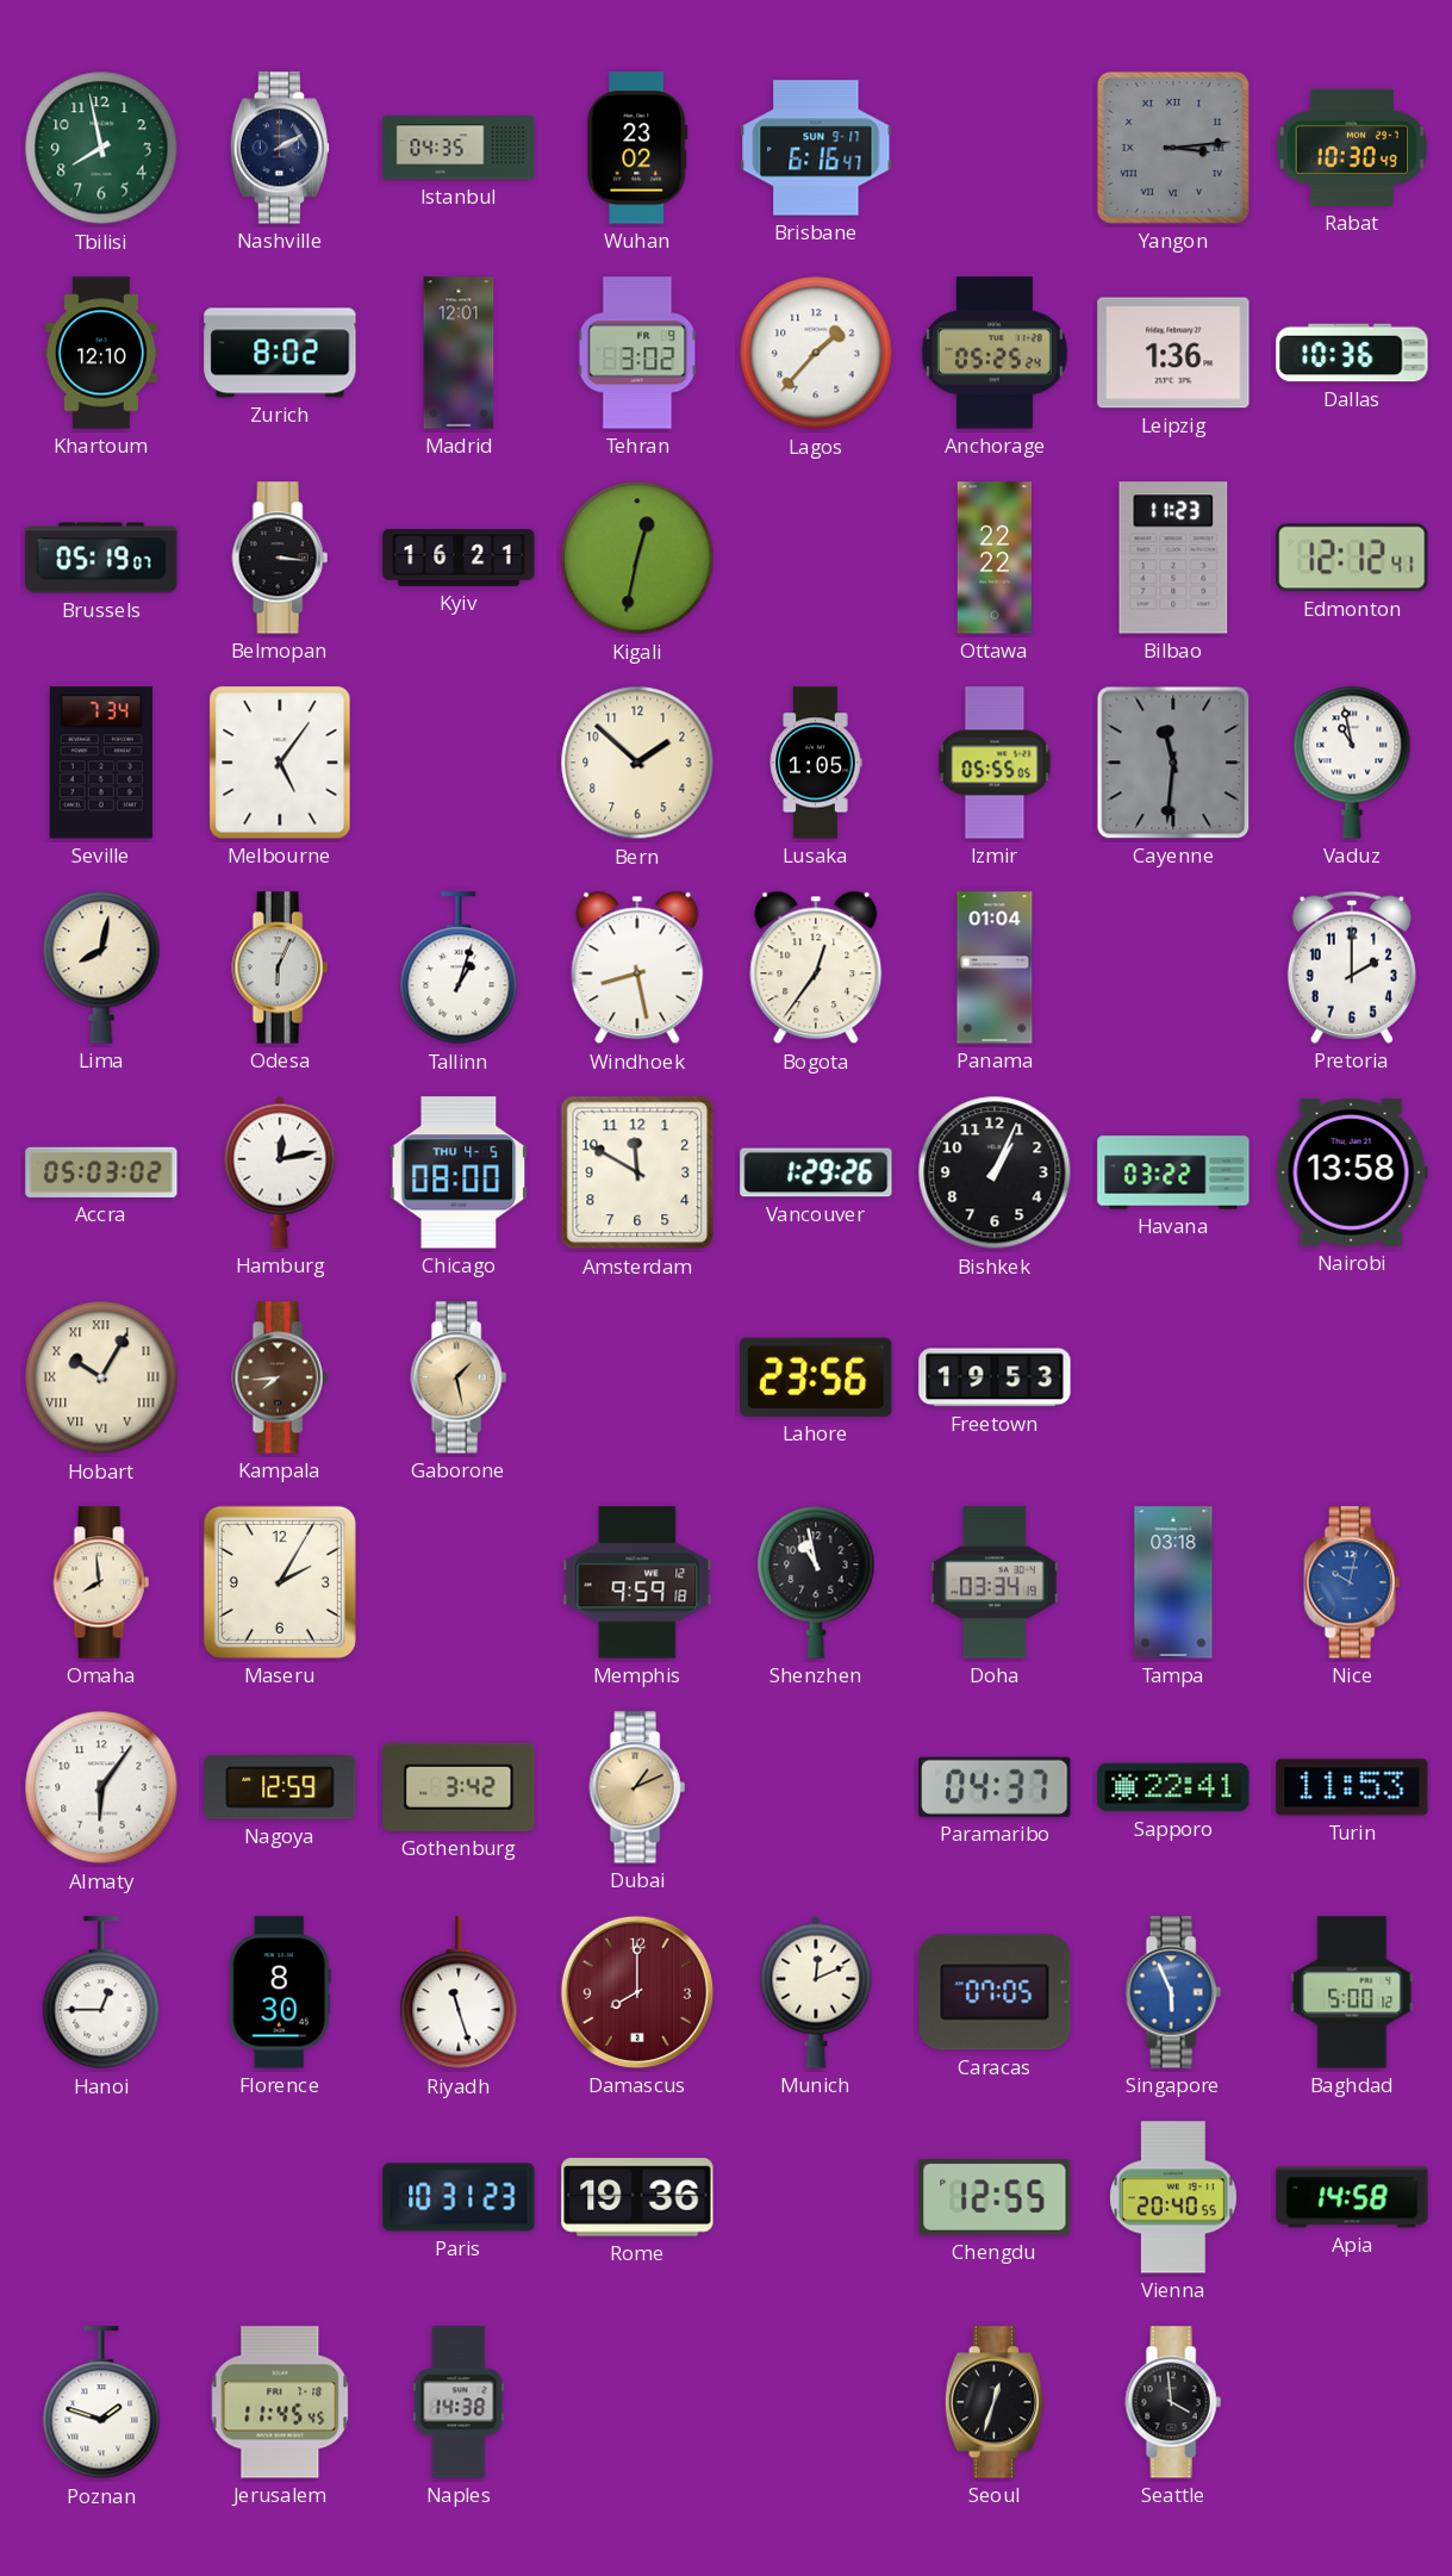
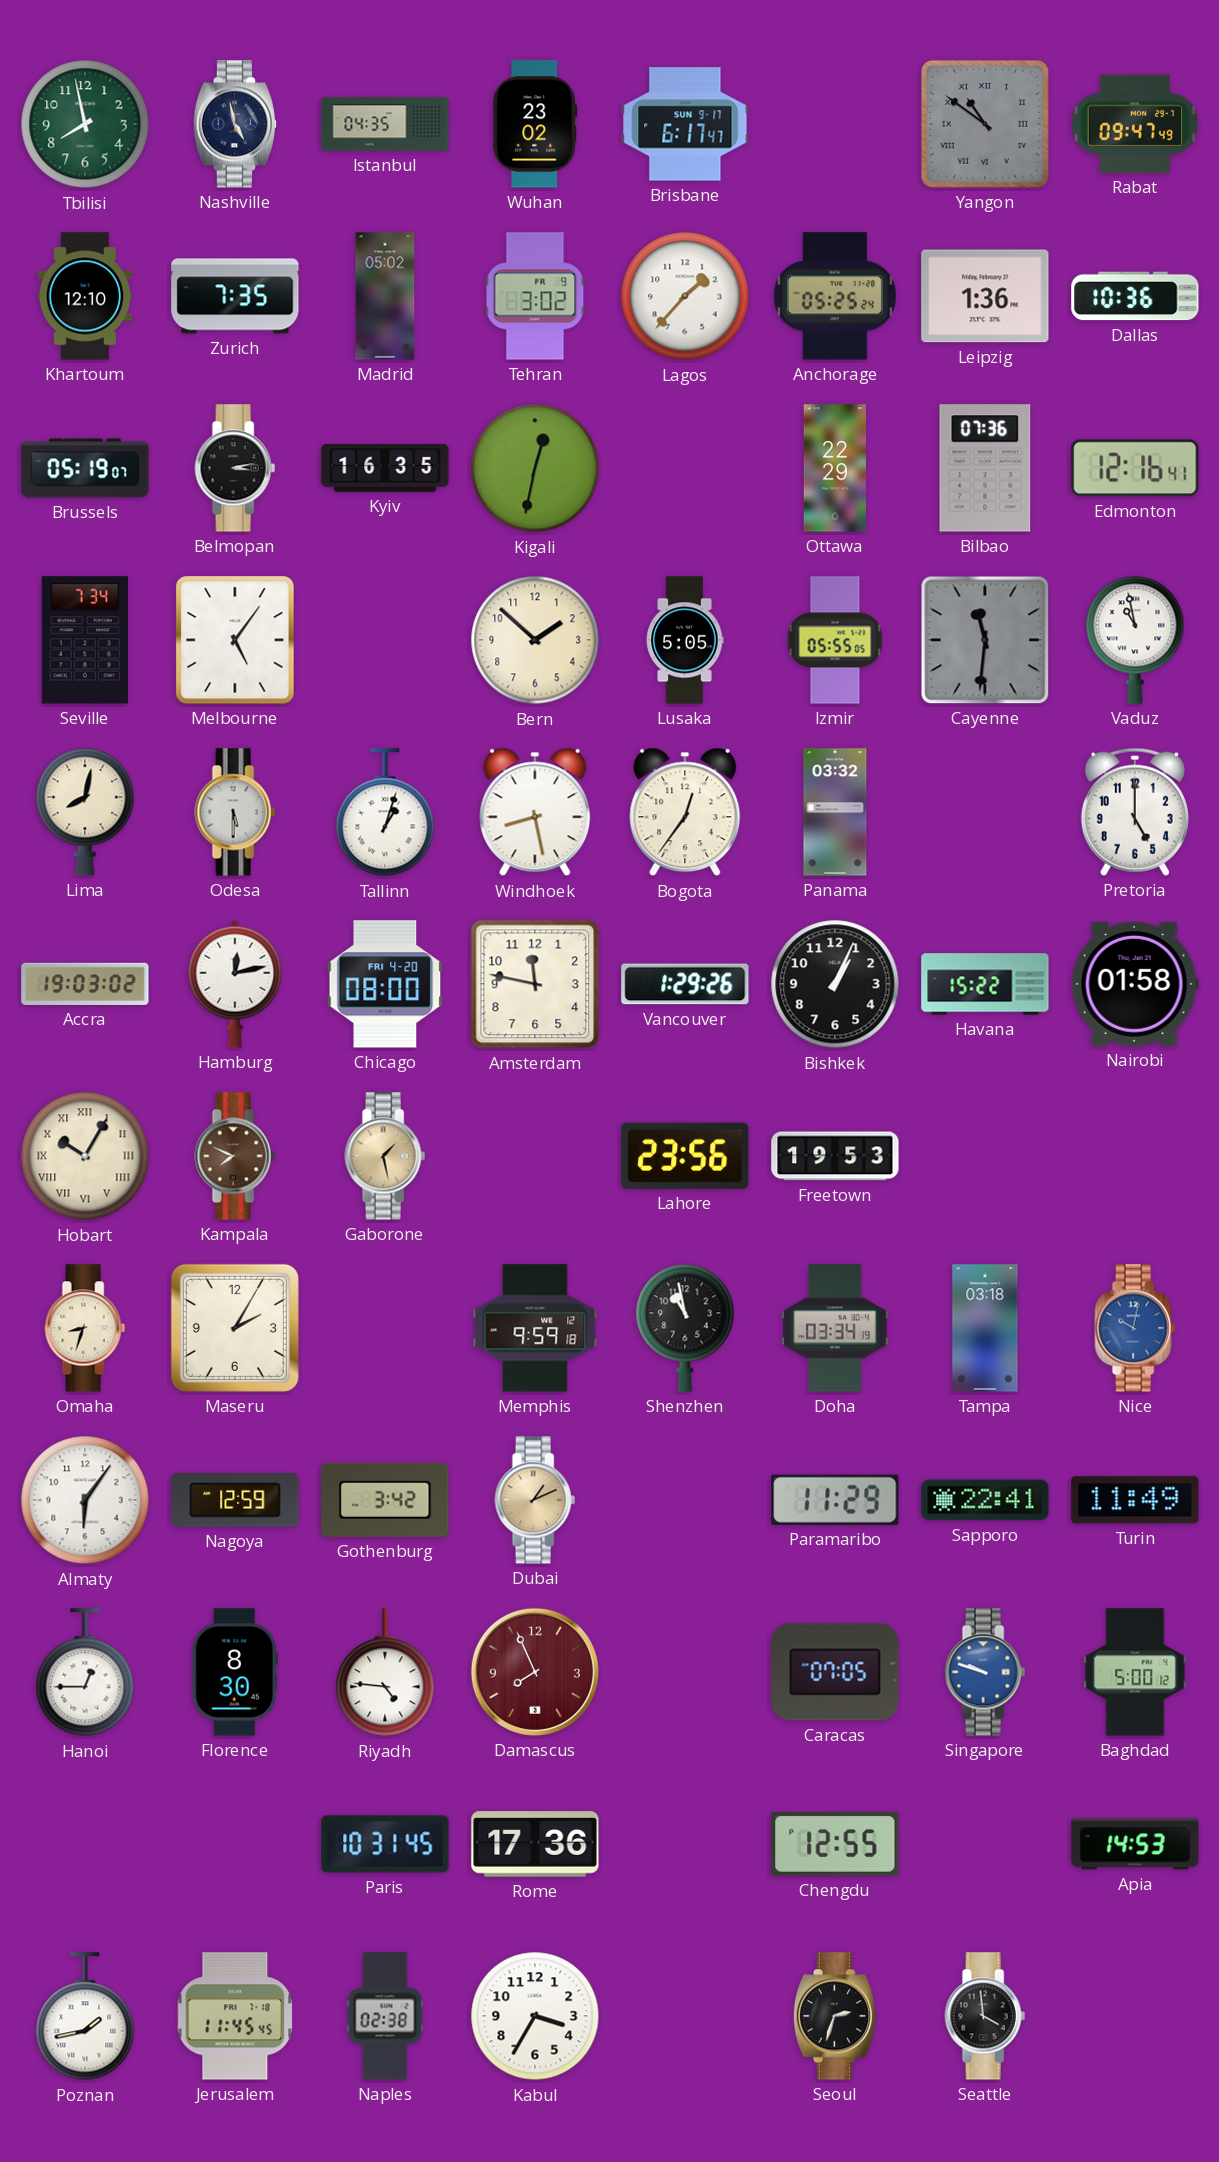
Nashville: 2:10 -> 4:58 (234, 124)
Brisbane: 6:16 -> 6:17 (685, 124)
Yangon: 3:14 -> 10:51 (985, 124)
Rabat: 10:30 -> 09:47 (1135, 124)
Zurich: 8:02 -> 7:35 (235, 296)
Madrid: 12:01 -> 05:02 (385, 296)
Belmopan: 3:16 -> 3:13 (235, 468)
Kyiv: 16:21 -> 16:35 (385, 469)
Ottawa: 22:22 -> 22:29 (834, 468)
Bilbao: 11:23 -> 07:36 (985, 468)
Edmonton: 12:12 -> 12:16 (1135, 468)
Lusaka: 1:05 -> 5:05 (685, 640)
Odesa: 6:04 -> 5:30 (235, 812)
Panama: 01:04 -> 03:32 (835, 812)
Pretoria: 2:00 -> 5:00 (1135, 812)
Accra: 05:03 -> 19:03 (85, 984)
Chicago date: THU 4-5 -> FRI 4-20 (385, 984)
Amsterdam: 11:50 -> 11:47 (535, 984)
Havana: 03:22 -> 15:22 (985, 984)
Nairobi: 13:58 -> 01:58 (1135, 984)
Kampala: 7:44 -> 7:49 (235, 1156)
Omaha: 7:59 -> 8:33 (85, 1328)
Paramaribo: 04:37 -> 11:29 (835, 1500)
Turin: 11:53 -> 11:49 (1135, 1500)
Riyadh: 11:27 -> 4:46 (385, 1673)
Damascus: 8:00 -> 7:56 (535, 1672)
Munich: 12:11 -> none (816, 1992)
Singapore: 5:56 -> 9:48 (985, 1672)
Paris: 10:31:23 -> 10:31:45 (385, 1844)
Rome: 19:36 -> 17:36 (535, 1844)
Vienna: 20:40 -> none (1173, 2197)
Apia: 14:58 -> 14:53 (1135, 1844)
Poznan: 1:48 -> 1:43 (85, 2017)
Naples: 14:38 -> 02:38 (385, 2016)
Kabul: none -> 3:35 (535, 2016)
Seoul: 12:33 -> 2:33 (834, 2016)
